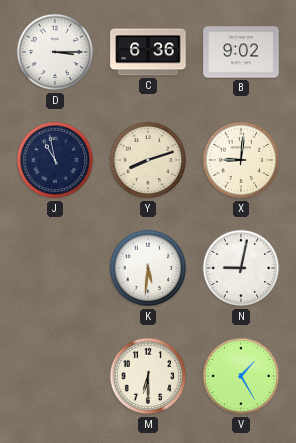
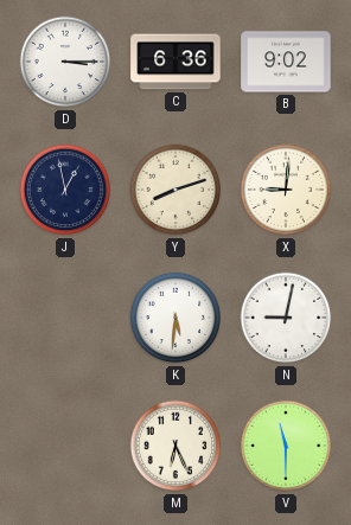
J: 10:58 -> 12:58 (65, 190)
M: 6:30 -> 6:26 (175, 446)
V: 1:25 -> 11:30 (286, 446)
